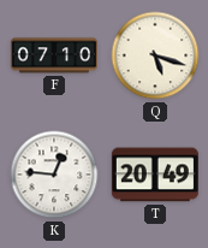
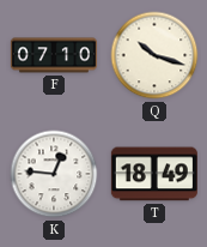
Q: 5:18 -> 10:18 (154, 55)
T: 20:49 -> 18:49 (154, 174)
